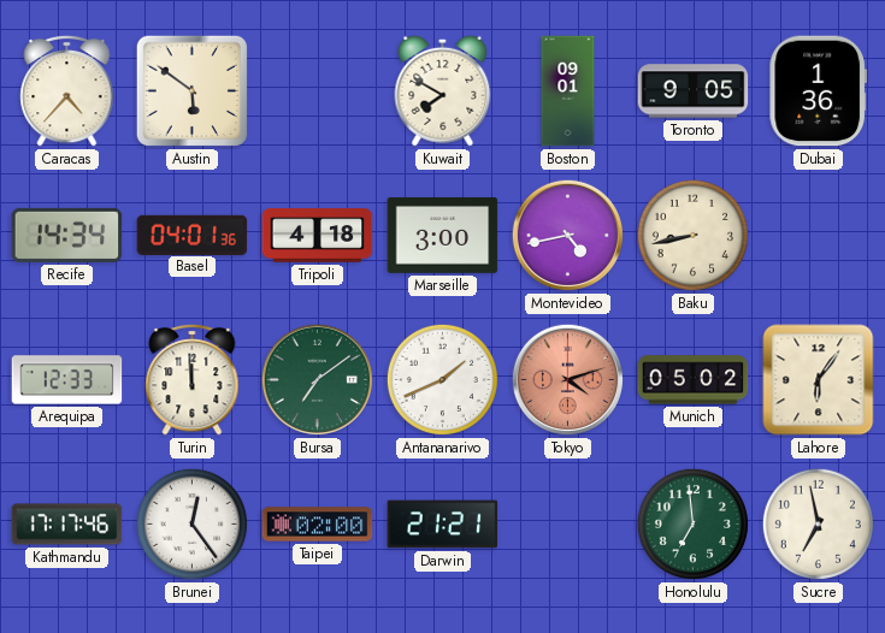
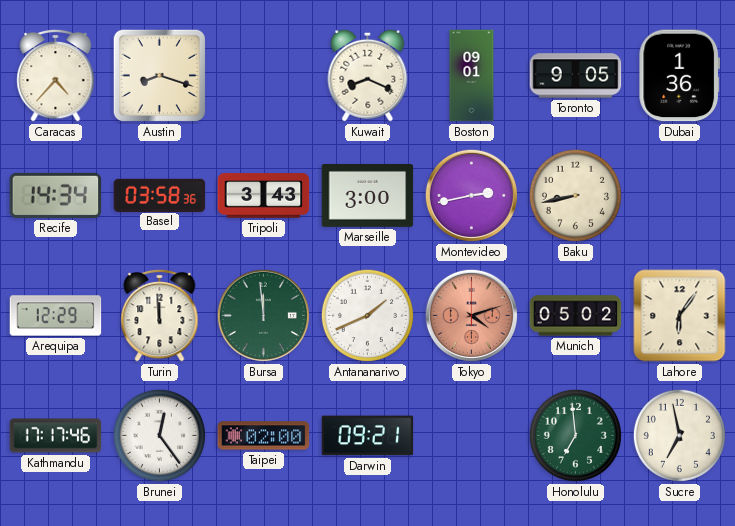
Austin: 5:51 -> 8:18 (159, 75)
Kuwait: 7:50 -> 8:19 (368, 75)
Basel: 04:01 -> 03:58 (160, 195)
Tripoli: 4:18 -> 3:43 (264, 196)
Montevideo: 4:43 -> 2:43 (471, 195)
Arequipa: 12:33 -> 12:29 (56, 316)
Bursa: 7:09 -> 11:59 (263, 315)
Darwin: 21:21 -> 09:21 (368, 436)
